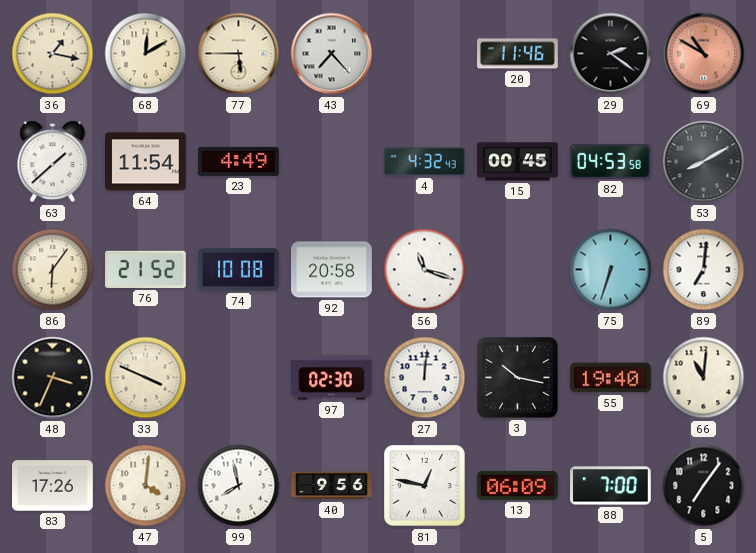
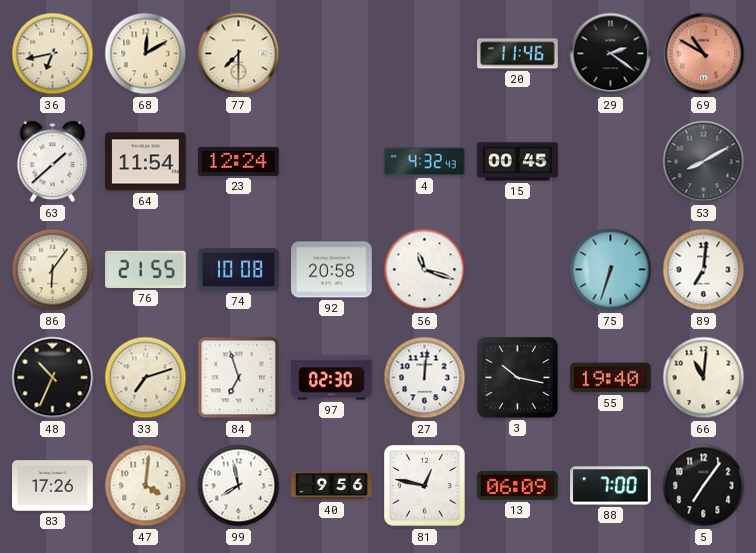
36: 1:17 -> 6:43 (53, 54)
77: 5:45 -> 7:30 (239, 54)
43: 7:23 -> none (332, 54)
23: 4:49 -> 12:24 (239, 161)
82: 04:53 -> none (611, 161)
76: 21:52 -> 21:55 (146, 269)
48: 3:34 -> 10:34 (53, 378)
33: 3:49 -> 7:12 (146, 378)
84: none -> 6:57 (239, 378)
